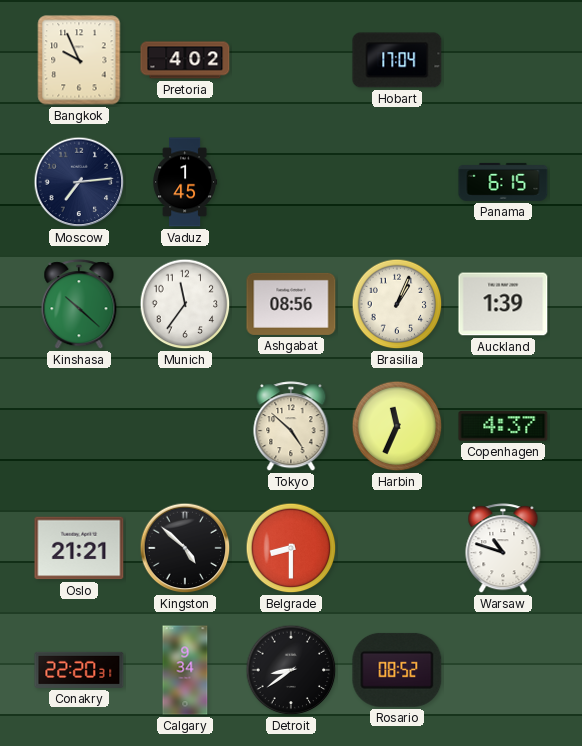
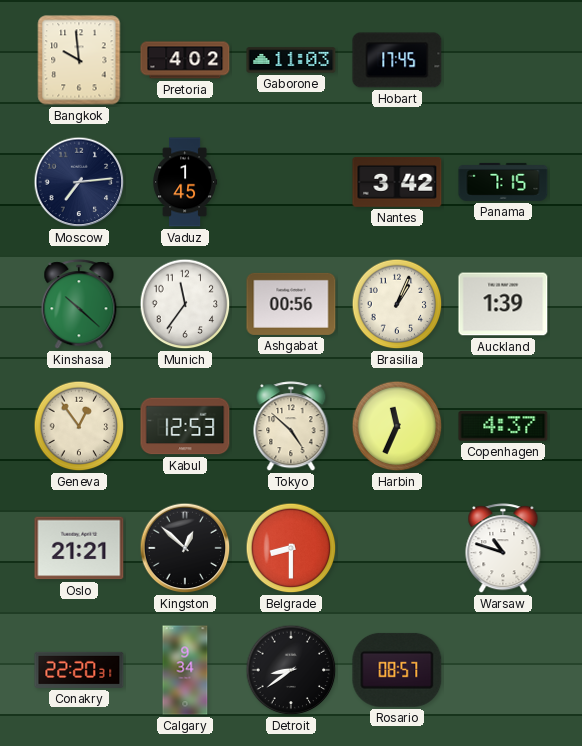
Bangkok: 9:56 -> 9:59 (79, 60)
Gaborone: none -> 11:03 (291, 60)
Hobart: 17:04 -> 17:45 (397, 60)
Nantes: none -> 3:42 (397, 183)
Panama: 6:15 -> 7:15 (503, 182)
Ashgabat: 08:56 -> 00:56 (291, 304)
Geneva: none -> 12:54 (79, 426)
Kabul: none -> 12:53 (185, 426)
Kingston: 4:52 -> 12:52 (185, 548)
Rosario: 08:52 -> 08:57 (397, 670)
